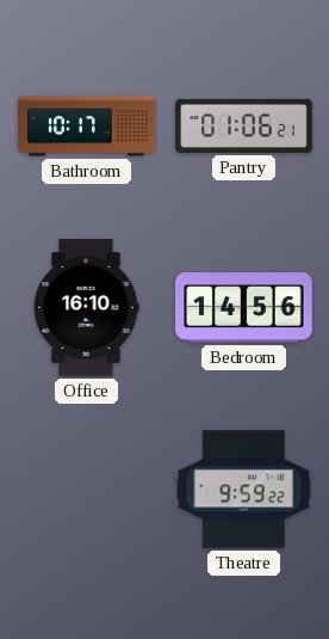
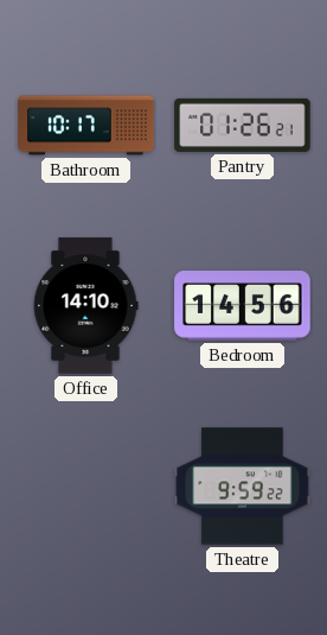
Pantry: 01:06 -> 01:26 (243, 125)
Office: 16:10 -> 14:10 (85, 306)
